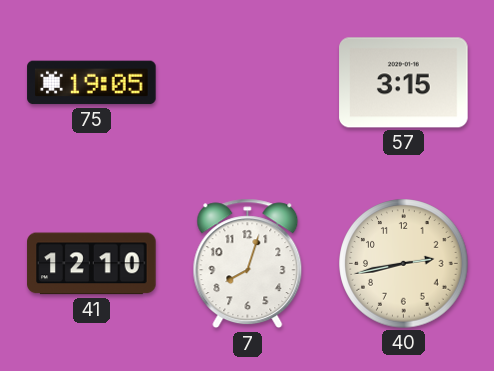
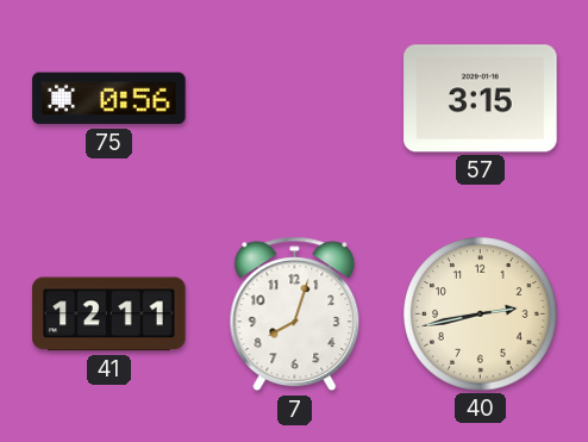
75: 19:05 -> 0:56 (110, 99)
41: 12:10 -> 12:11 (110, 315)
